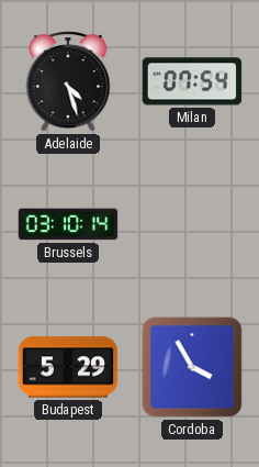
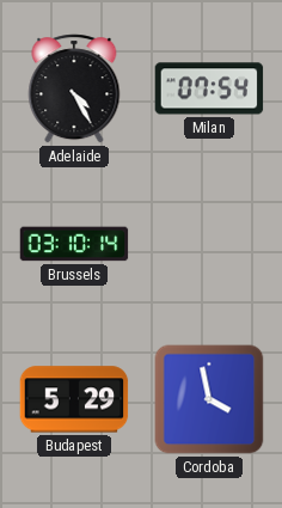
Adelaide: 4:27 -> 4:25 (74, 88)
Cordoba: 3:55 -> 3:58 (209, 399)
